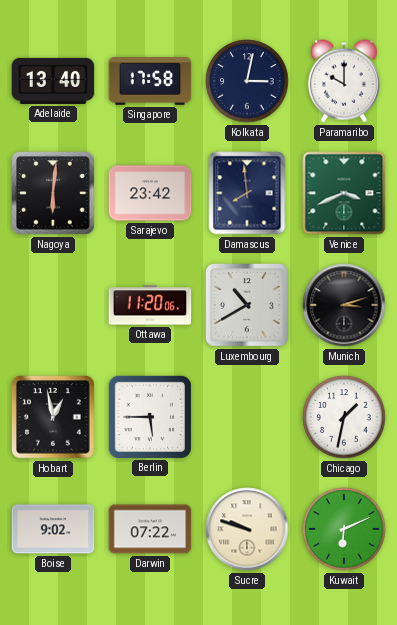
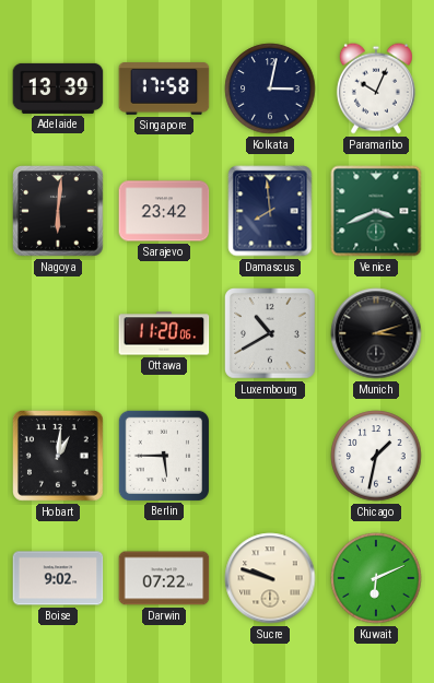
Adelaide: 13:40 -> 13:39 (58, 89)
Paramaribo: 10:00 -> 10:04 (376, 89)
Hobart: 12:58 -> 1:01 (59, 457)
